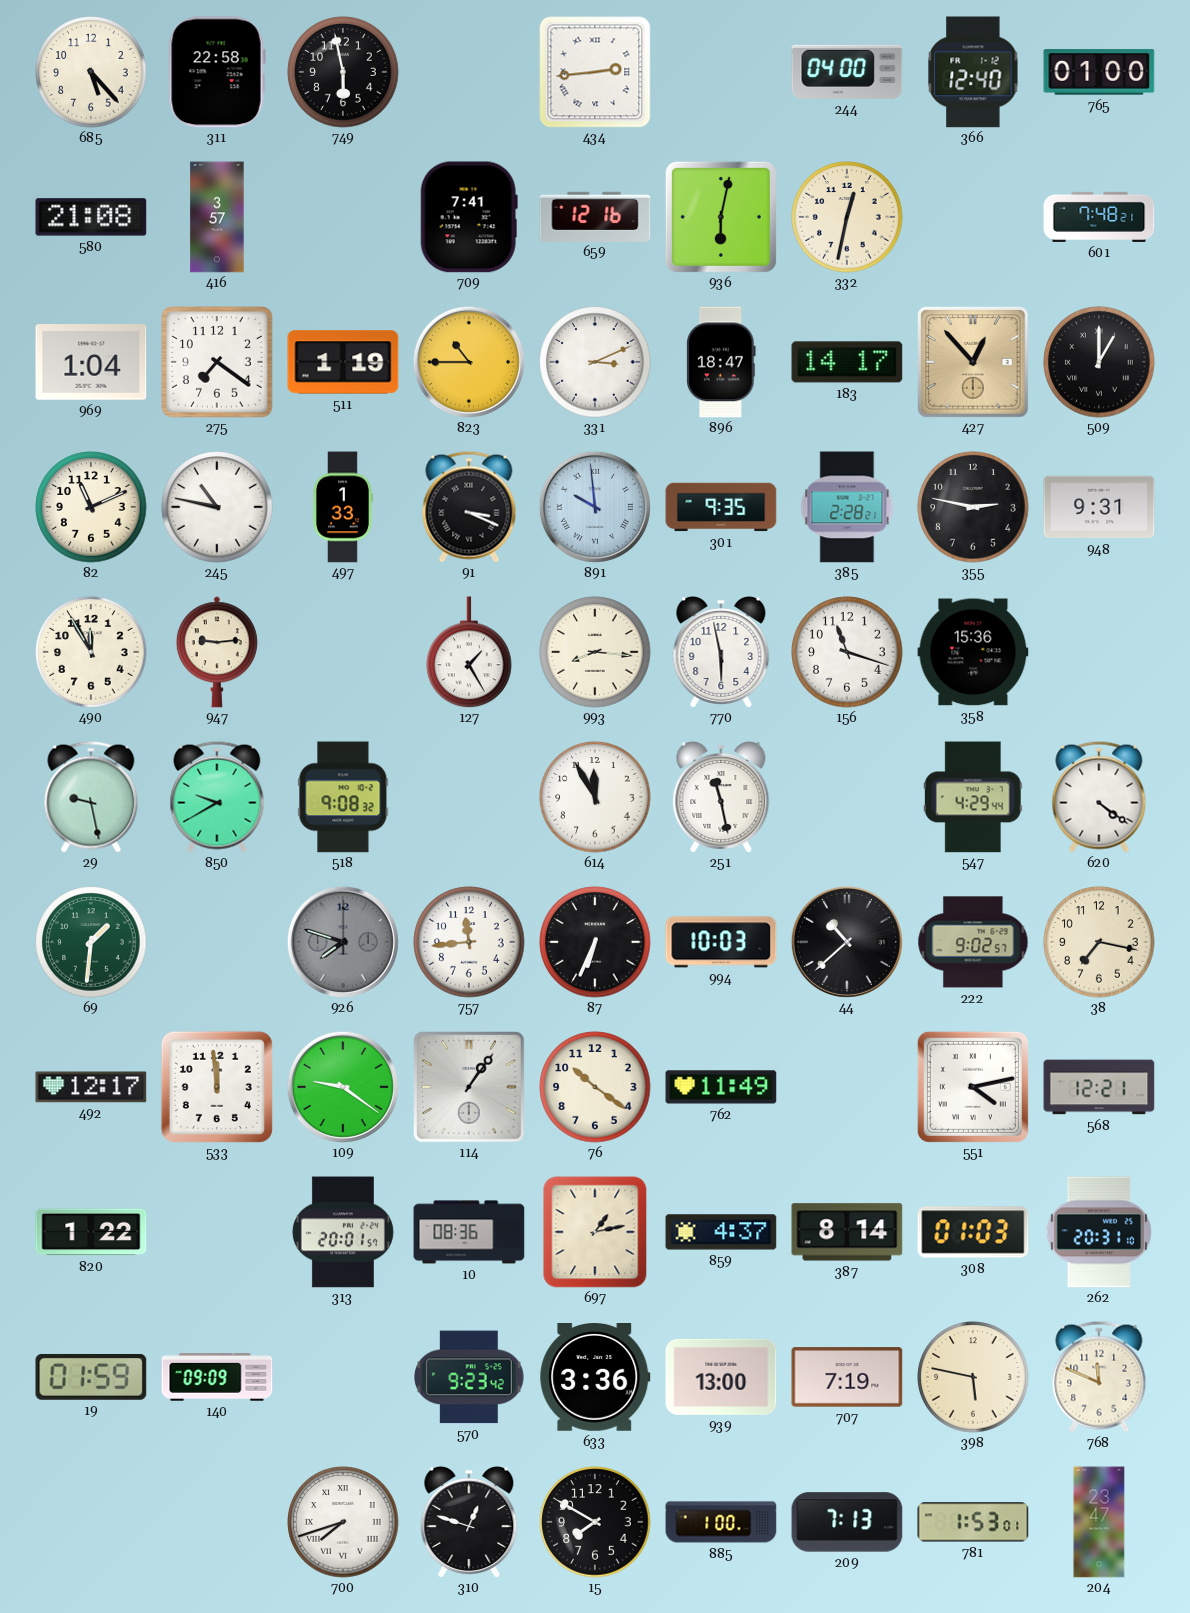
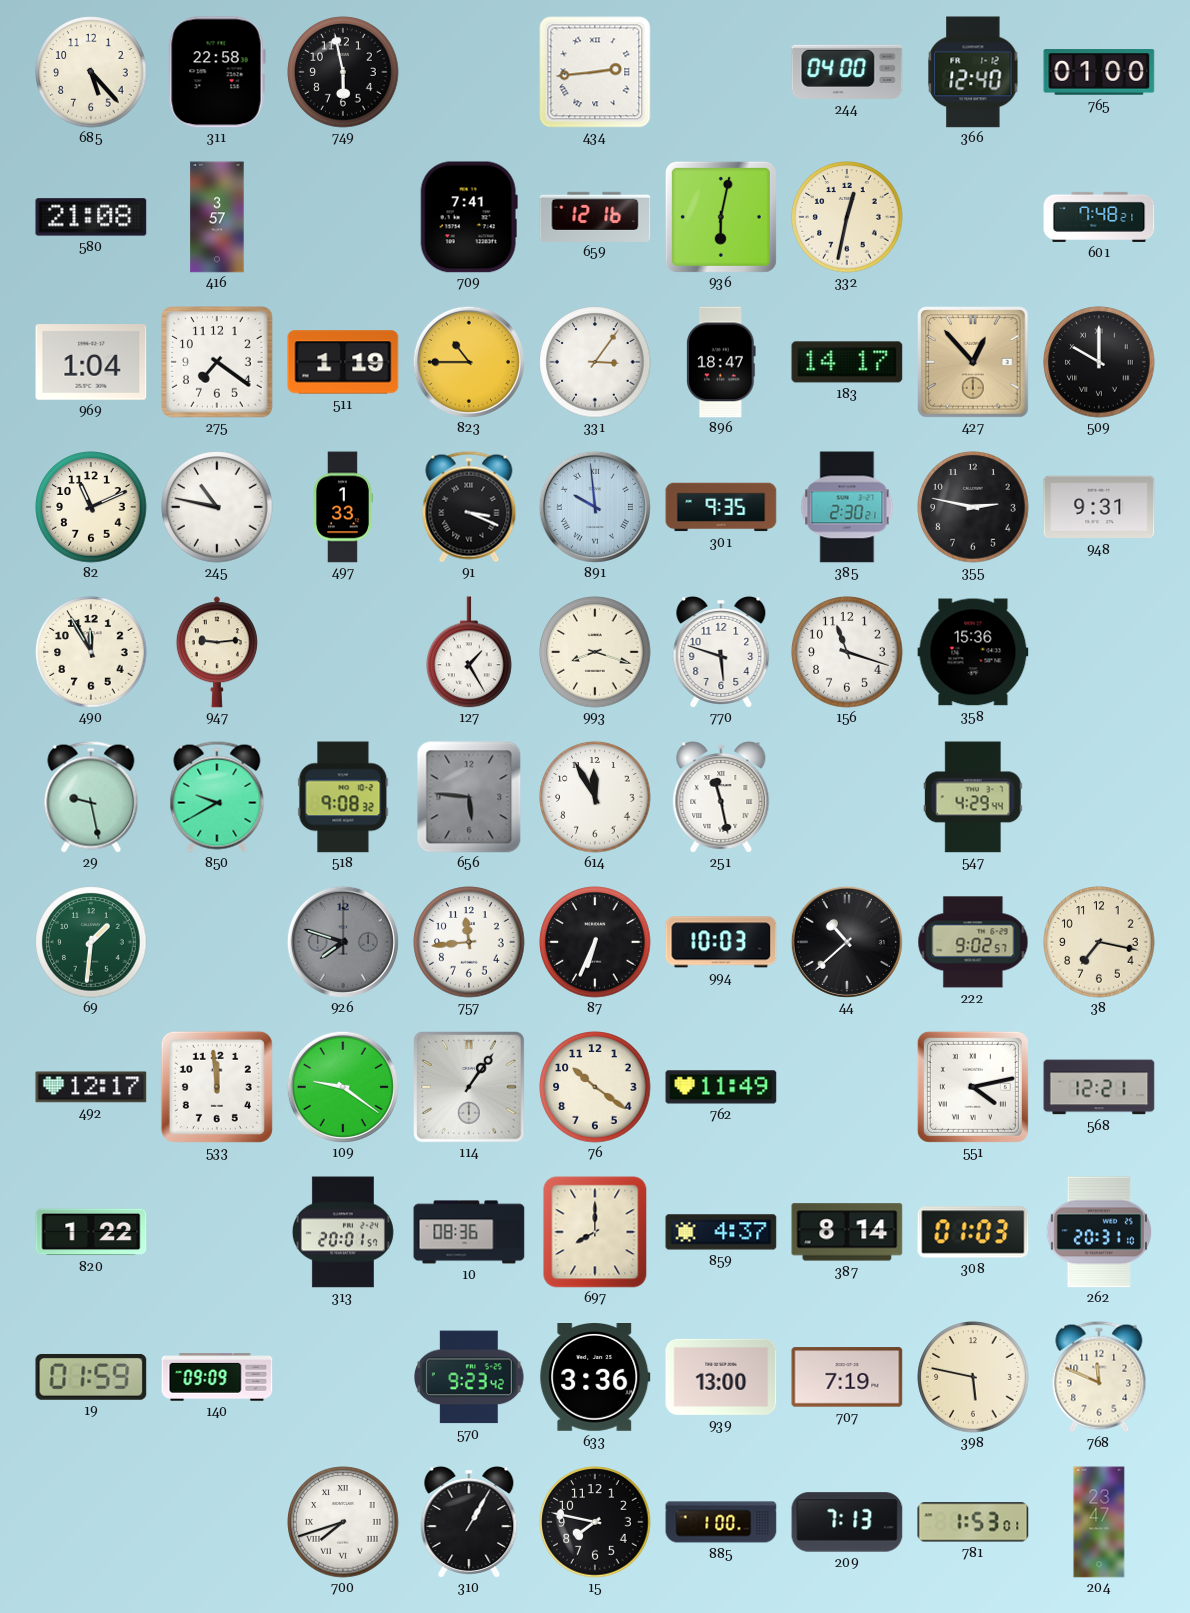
331: 3:11 -> 3:06 (595, 362)
509: 1:00 -> 10:00 (1099, 362)
385: 2:28 -> 2:30 (847, 507)
993: 8:16 -> 8:18 (595, 652)
770: 5:58 -> 5:48 (721, 652)
656: none -> 5:46 (469, 797)
620: 4:21 -> none (1099, 797)
697: 1:13 -> 8:00 (595, 1232)
310: 12:48 -> 1:05 (469, 1522)
15: 7:50 -> 7:47 (595, 1522)
